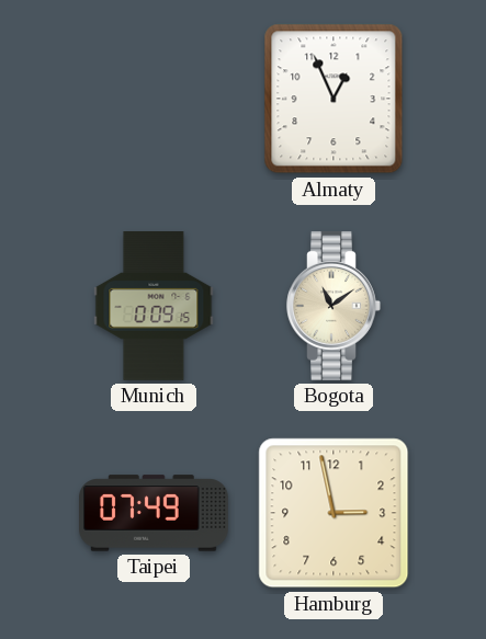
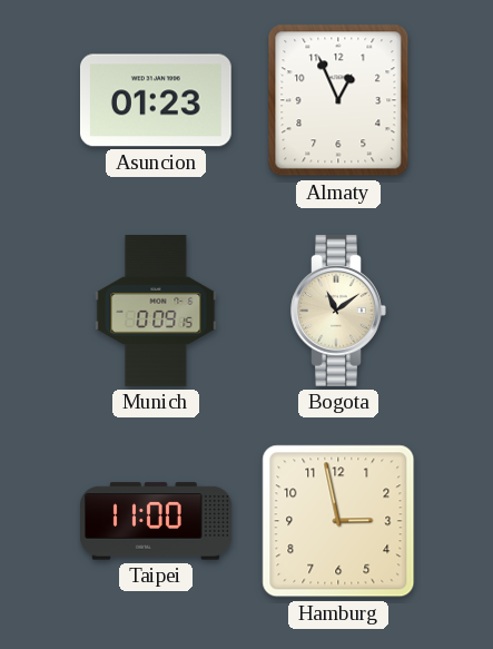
Asuncion: none -> 01:23 (156, 100)
Taipei: 07:49 -> 11:00 (157, 521)
